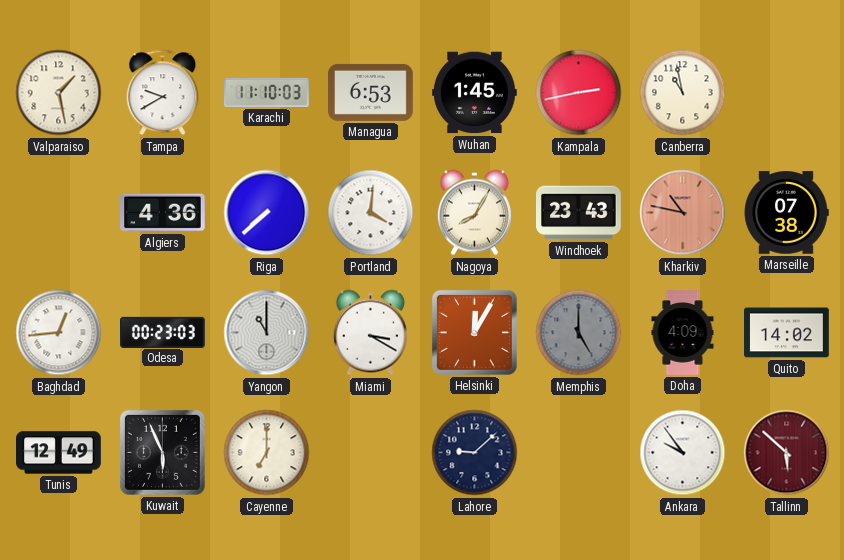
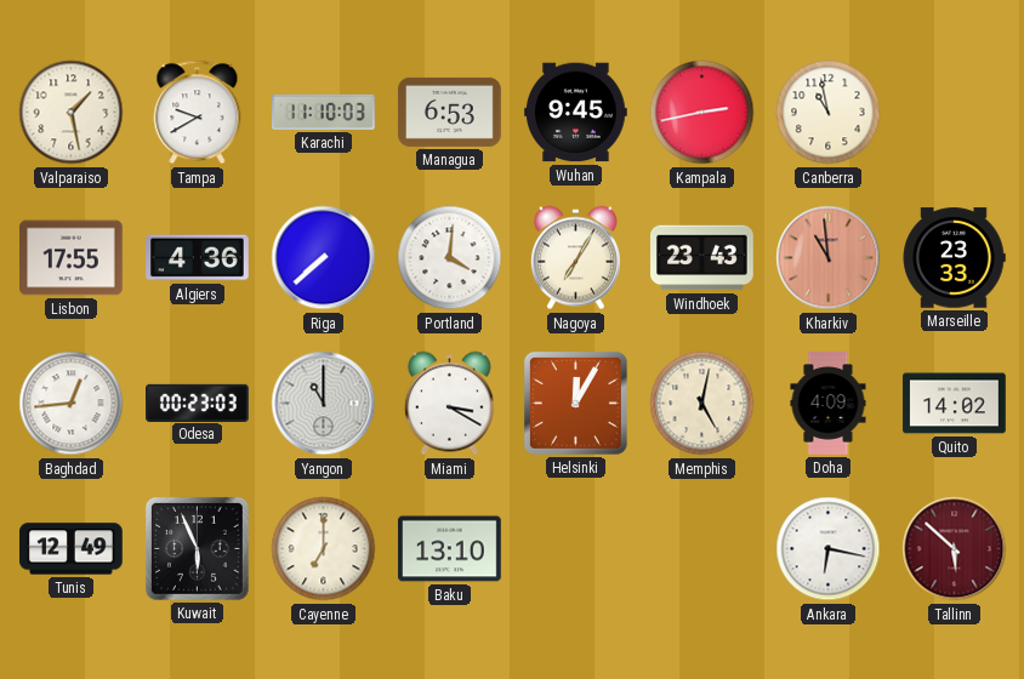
Wuhan: 1:45 -> 9:45 (576, 113)
Lisbon: none -> 17:55 (72, 258)
Nagoya: 8:05 -> 7:05 (575, 258)
Kharkiv: 10:47 -> 10:59 (829, 258)
Marseille: 07:38 -> 23:33 (954, 258)
Memphis: 5:00 -> 5:02 (702, 404)
Memphis dial: grey -> cream (702, 404)
Baku: none -> 13:10 (450, 549)
Lahore: 9:08 -> none (475, 453)
Ankara: 9:54 -> 6:17 (829, 549)
